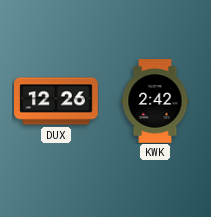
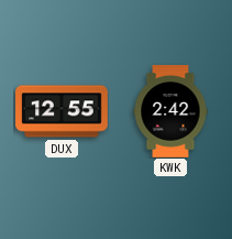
DUX: 12:26 -> 12:55 (62, 111)
